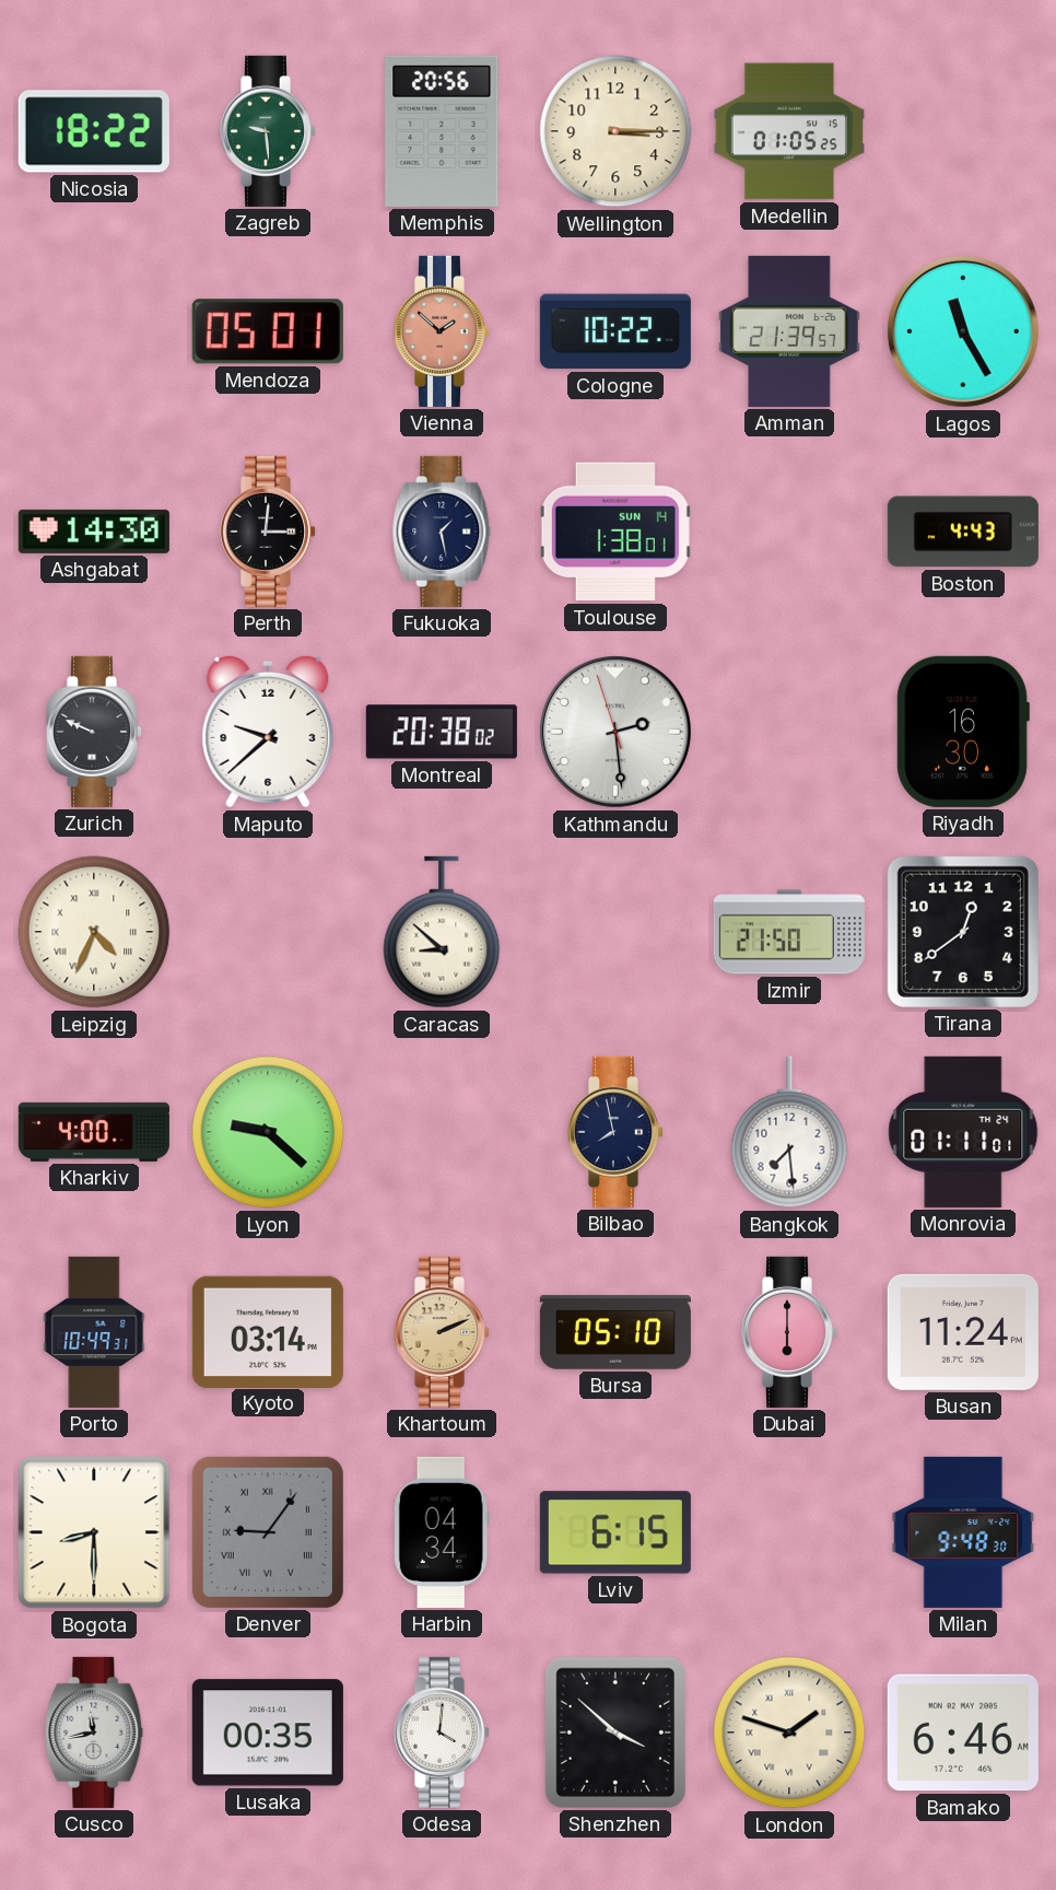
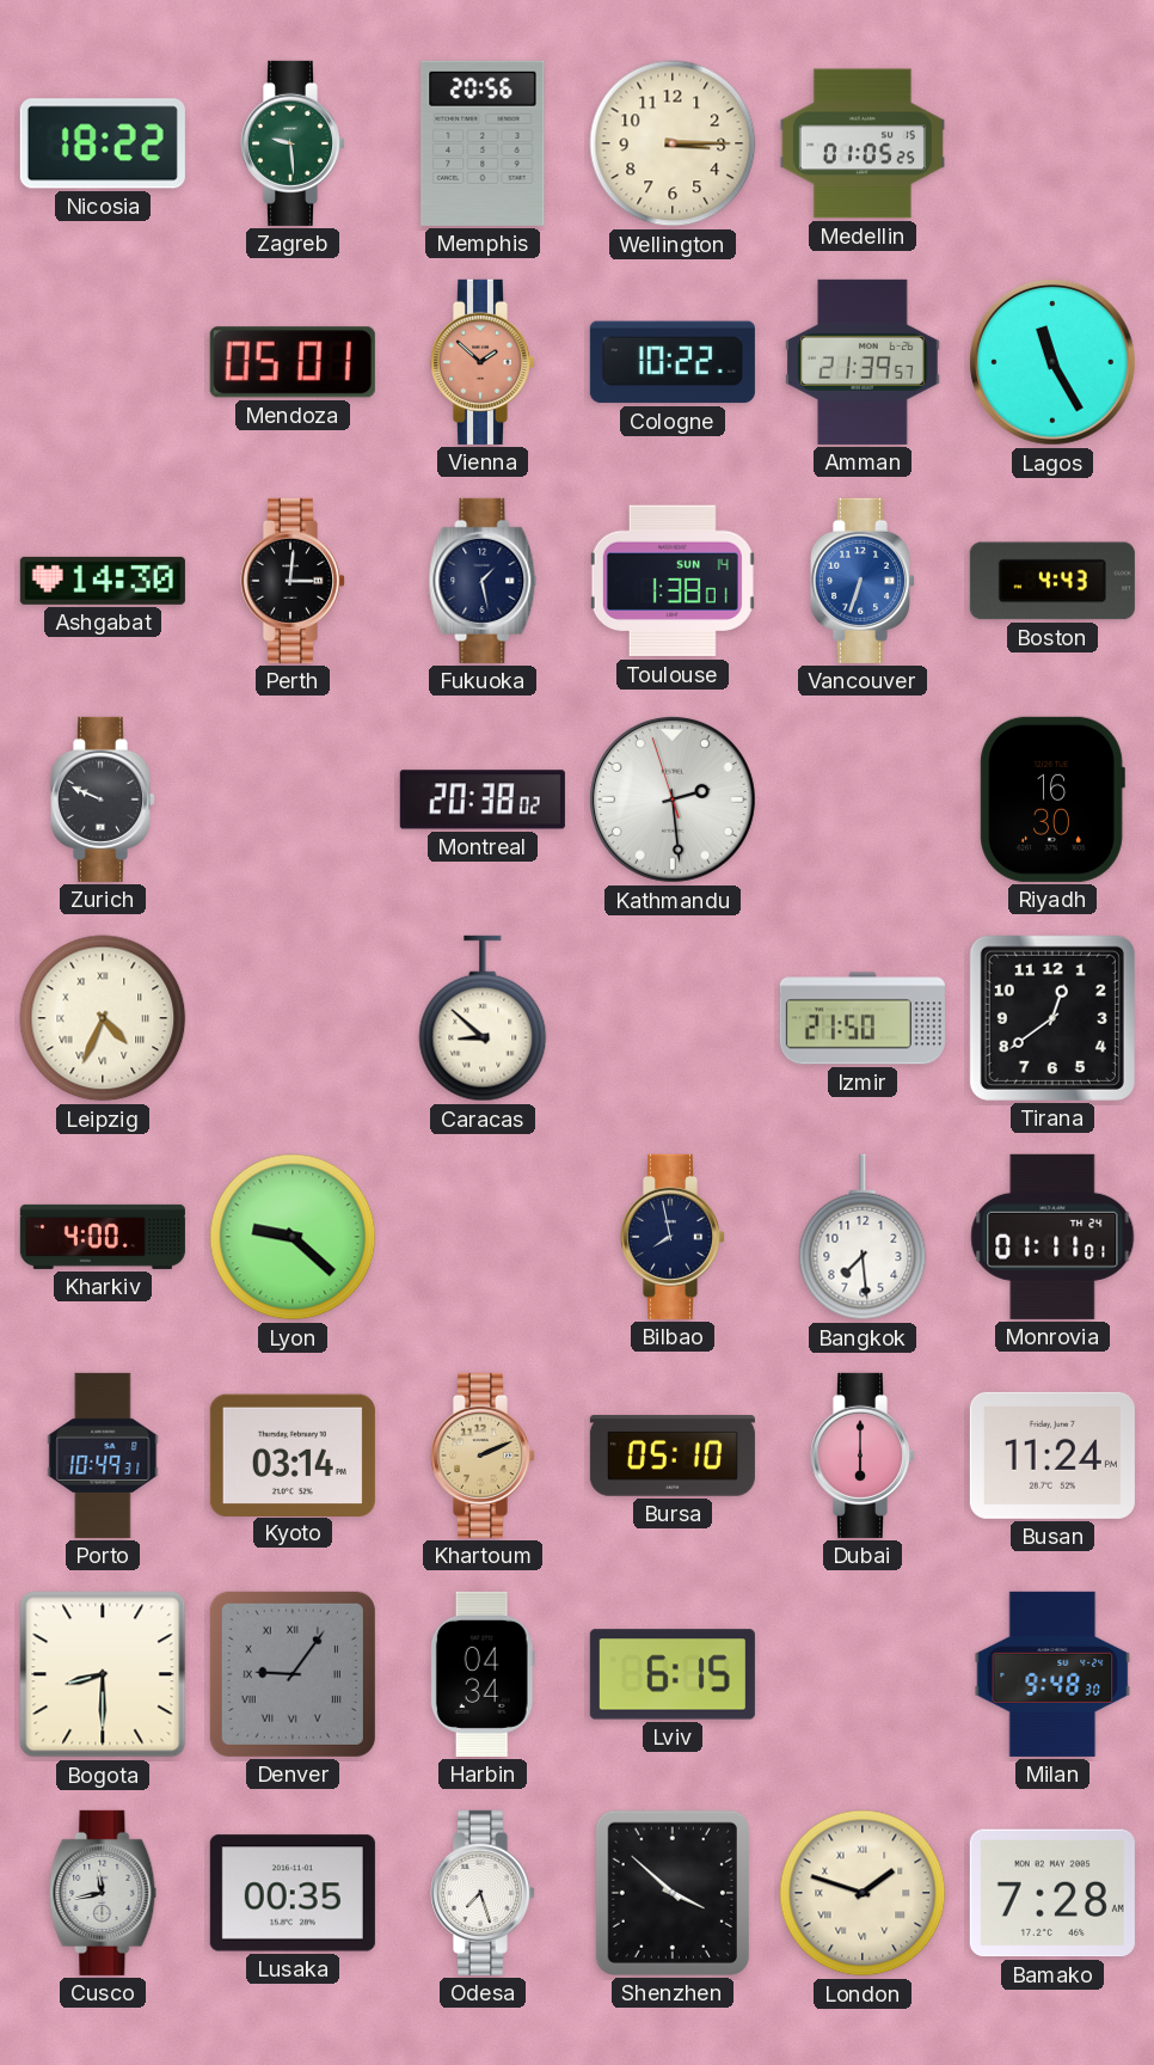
Vancouver: none -> 6:33 (861, 581)
Maputo: 9:38 -> none (268, 732)
Odesa: 4:01 -> 7:27 (481, 1893)
Bamako: 6:46 -> 7:28 (1052, 1893)
